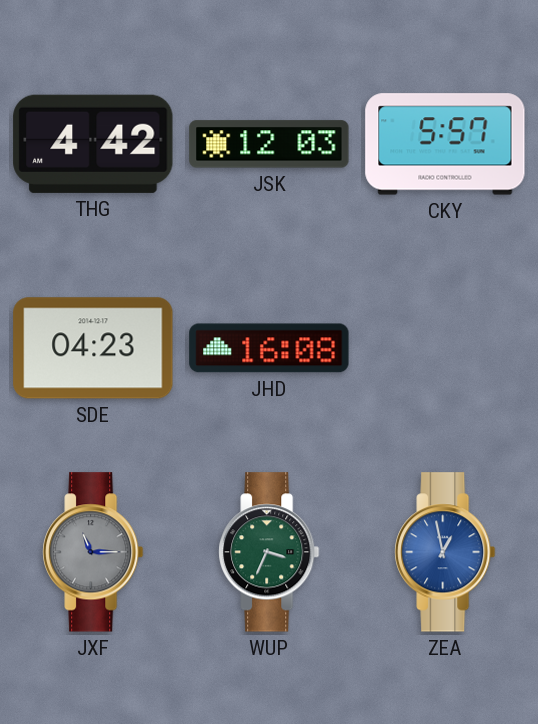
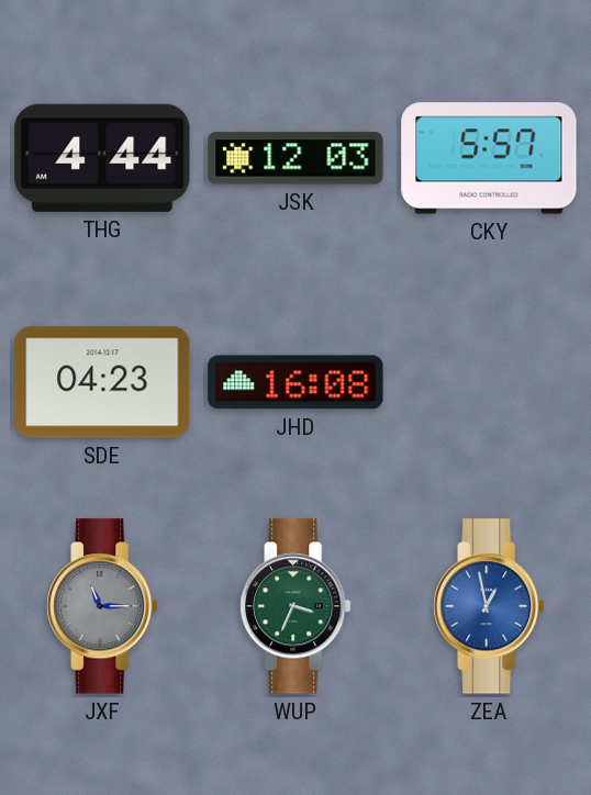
THG: 4:42 -> 4:44 (102, 158)
